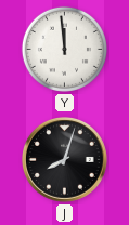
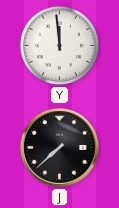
J: 8:03 -> 7:38 (60, 148)
